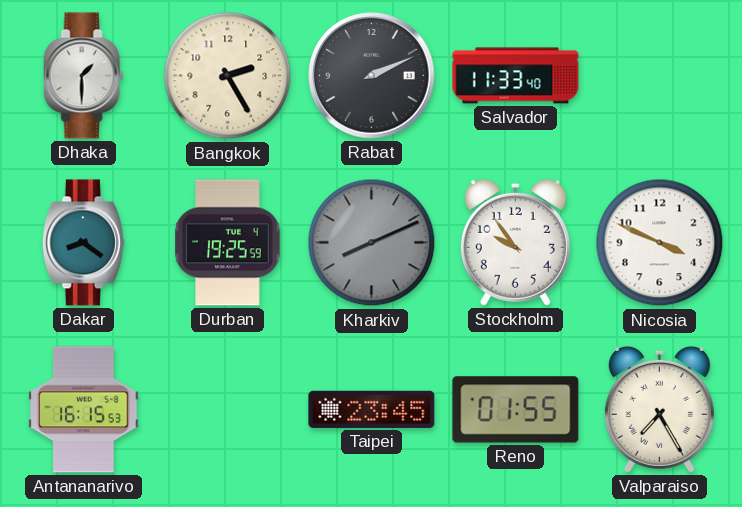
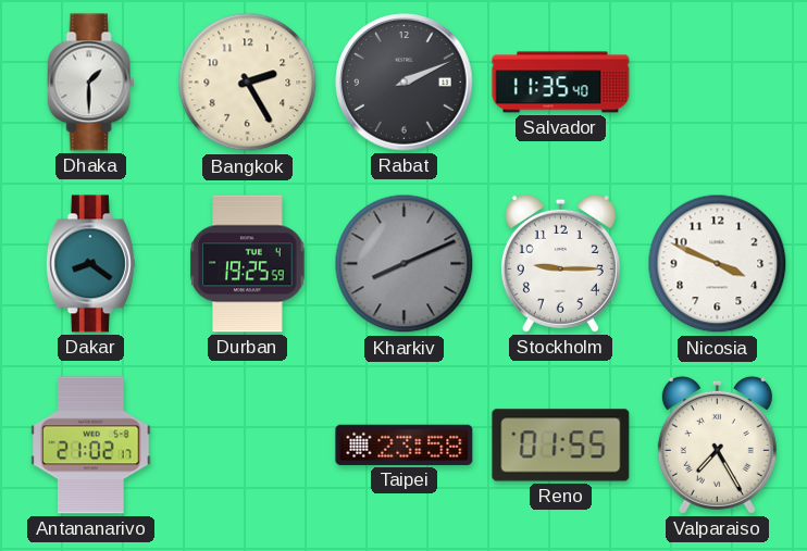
Salvador: 11:33 -> 11:35 (561, 83)
Stockholm: 9:54 -> 9:15 (560, 263)
Antananarivo: 16:15 -> 21:02 (91, 446)
Taipei: 23:45 -> 23:58 (405, 444)
